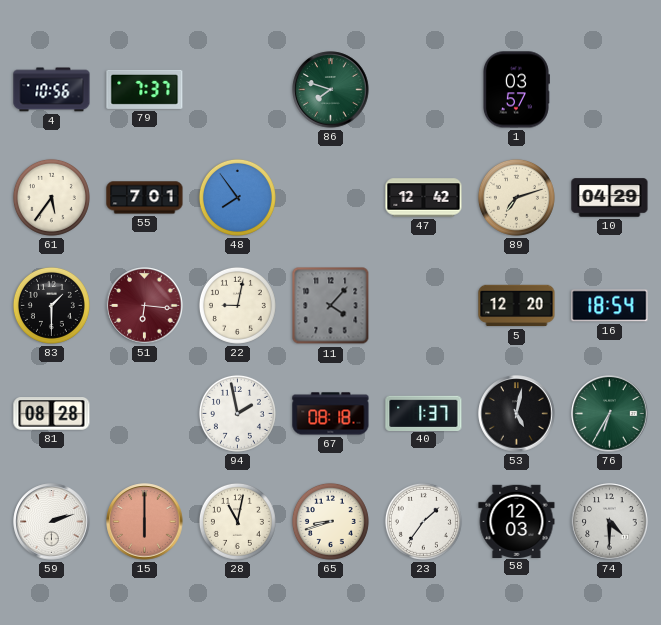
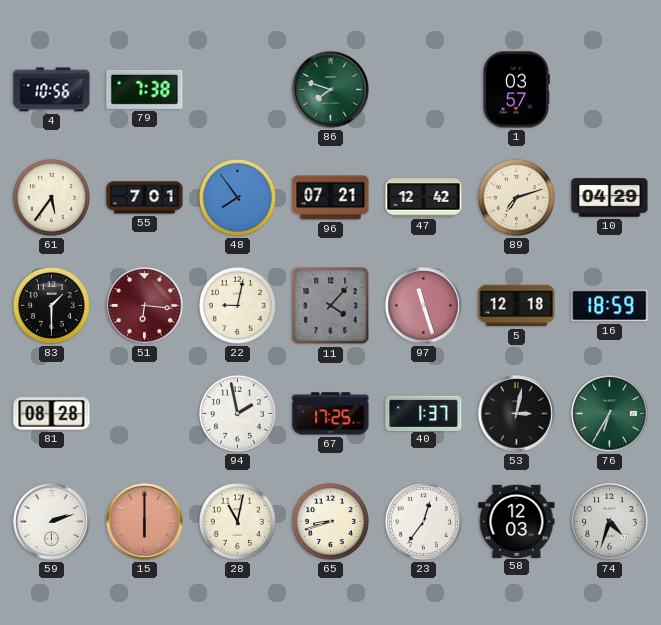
79: 7:37 -> 7:38 (145, 89)
96: none -> 07:21 (331, 198)
97: none -> 11:27 (424, 306)
5: 12:20 -> 12:18 (517, 306)
16: 18:54 -> 18:59 (610, 306)
67: 08:18 -> 17:25 (331, 414)
53: 5:02 -> 3:02 (517, 414)
23: 1:36 -> 12:36 (423, 521)
74: 4:30 -> 4:33 (610, 522)
